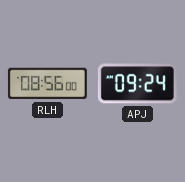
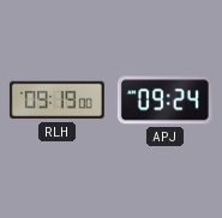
RLH: 08:56 -> 09:19 (56, 101)
